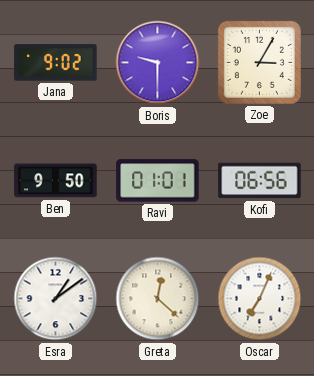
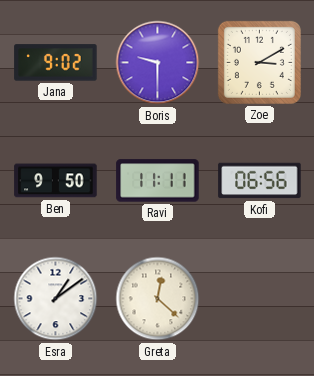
Zoe: 3:05 -> 3:10 (259, 62)
Ravi: 01:01 -> 11:11 (158, 181)
Oscar: 7:04 -> none (260, 299)
